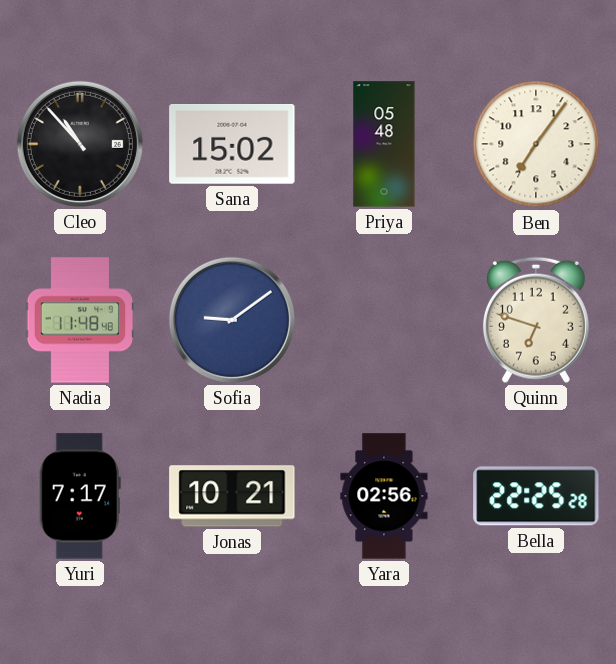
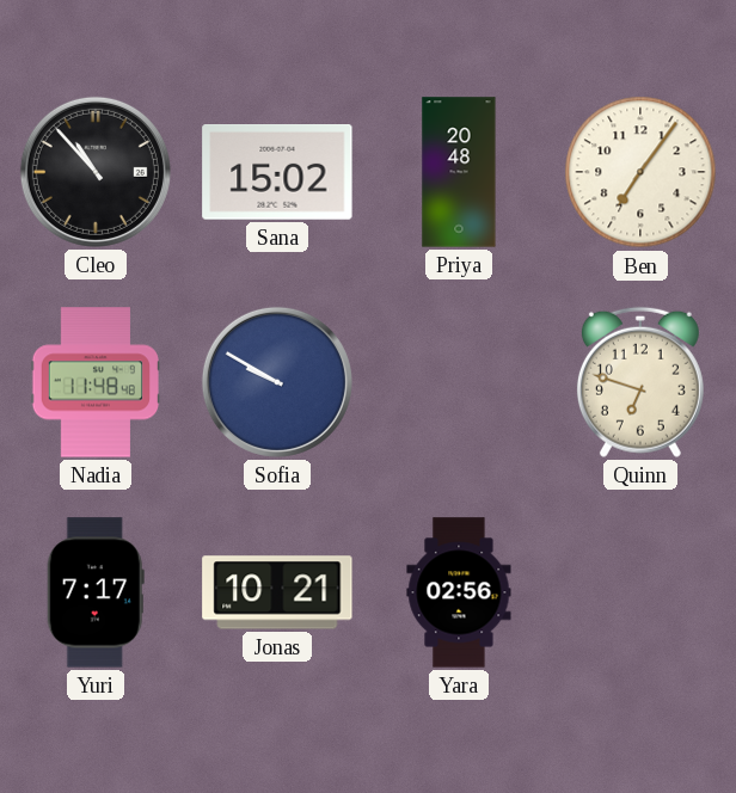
Priya: 05:48 -> 20:48 (459, 172)
Sofia: 9:09 -> 9:50 (277, 382)
Bella: 22:25 -> none (536, 496)
